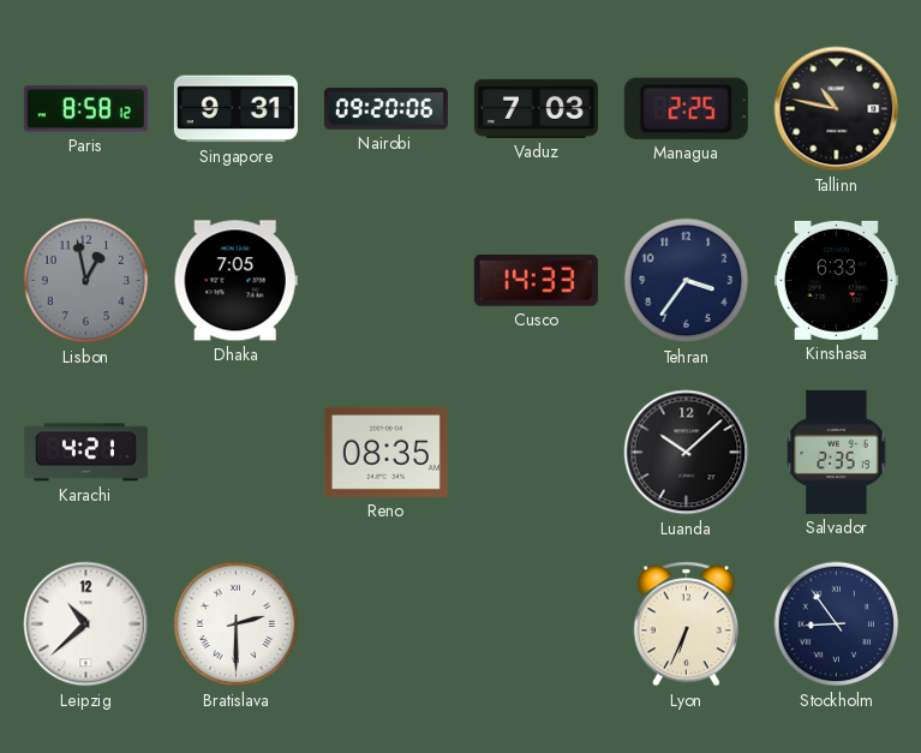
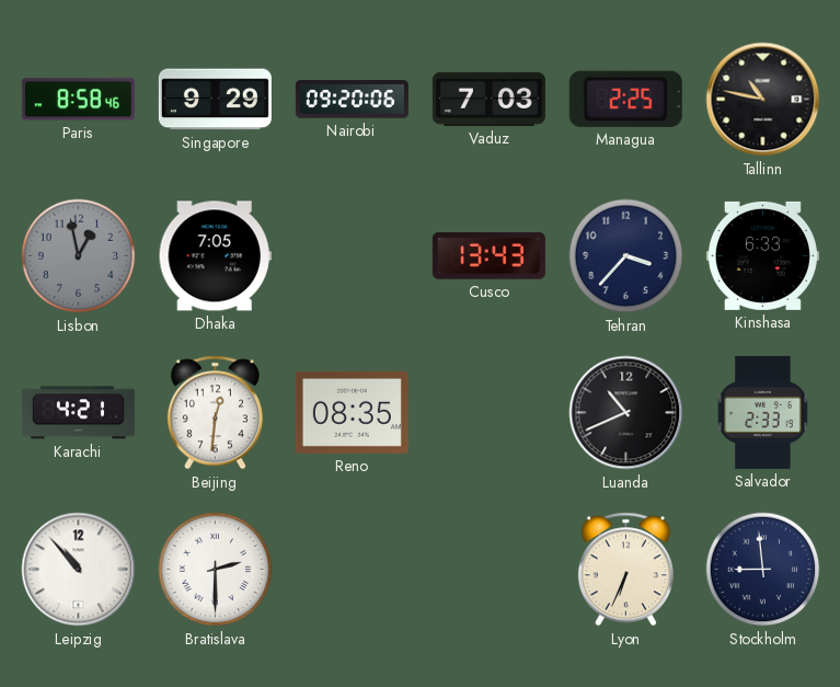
Paris: 8:58:12 -> 8:58:46 (78, 100)
Singapore: 9:31 -> 9:29 (215, 100)
Cusco: 14:33 -> 13:43 (488, 256)
Tehran: 3:36 -> 3:37 (626, 256)
Beijing: none -> 12:31 (215, 413)
Luanda: 10:08 -> 10:41 (626, 413)
Salvador: 2:35 -> 2:33 (763, 412)
Leipzig: 10:38 -> 10:53 (79, 570)
Stockholm: 8:54 -> 8:59 (763, 570)
